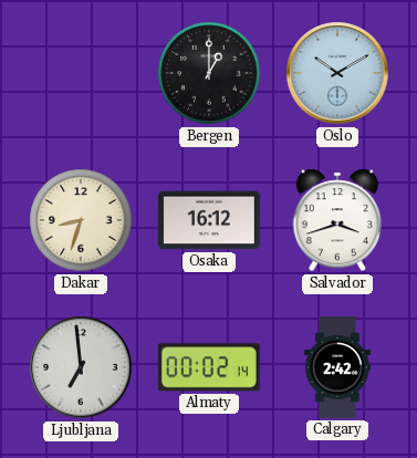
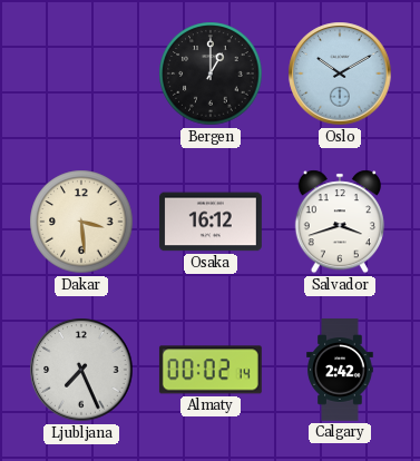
Dakar: 8:33 -> 3:29 (81, 222)
Ljubljana: 6:59 -> 7:26 (81, 370)
